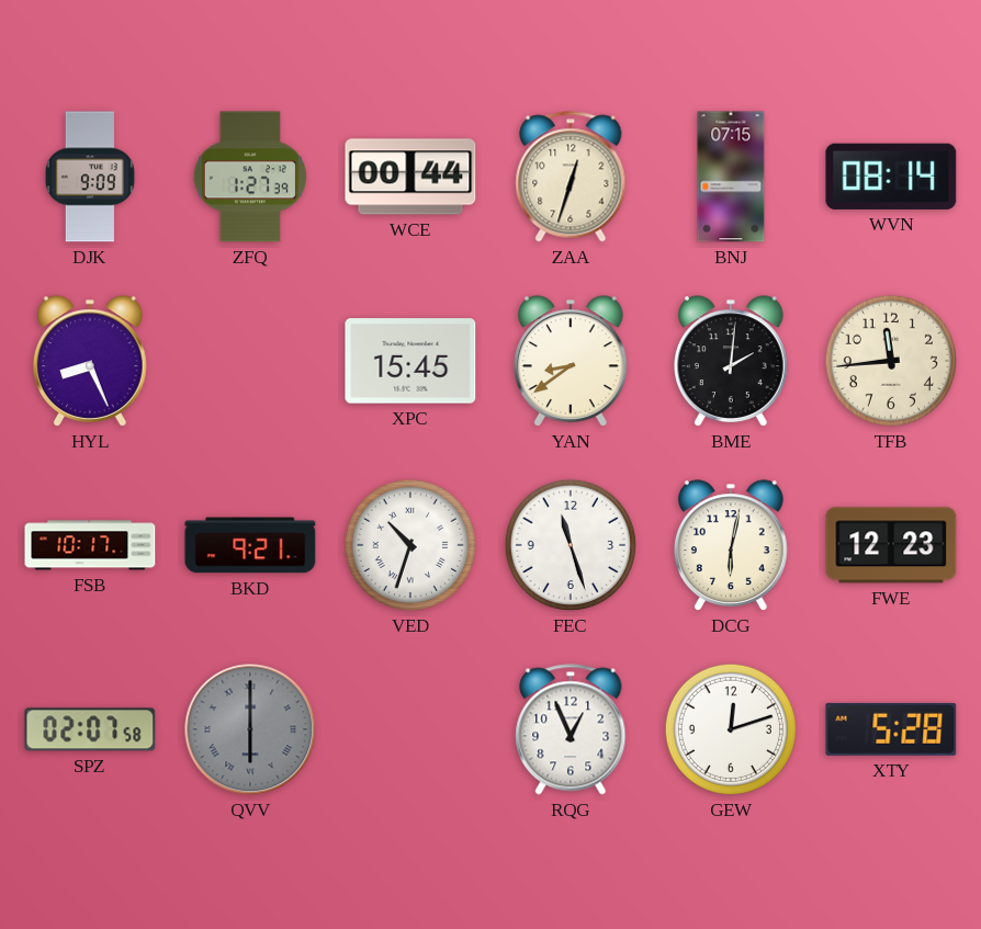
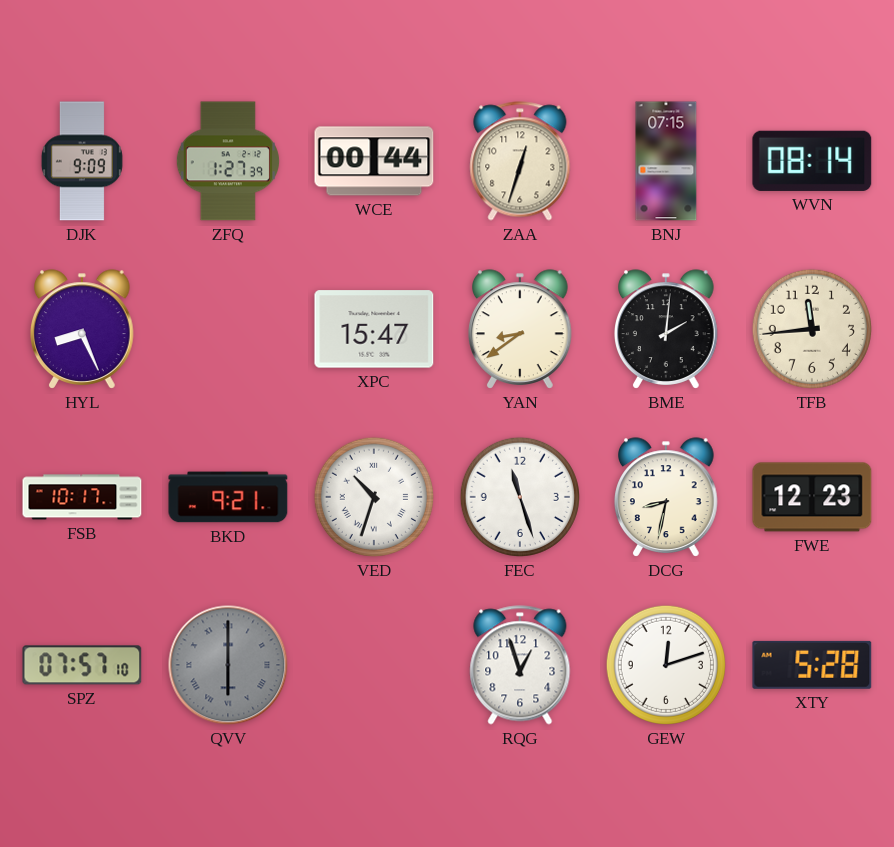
XPC: 15:45 -> 15:47 (374, 329)
DCG: 6:02 -> 8:32 (667, 497)
SPZ: 02:07 -> 07:57 (82, 665)
RQG: 12:56 -> 12:57 (520, 665)
